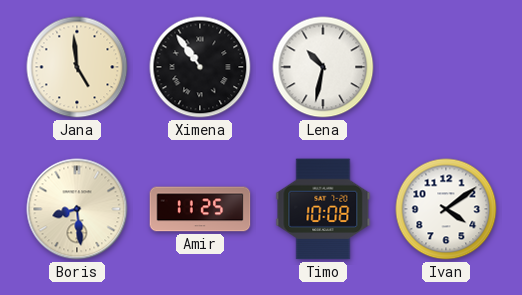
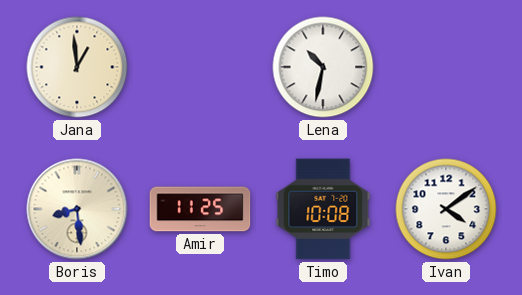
Jana: 4:59 -> 12:59 (77, 67)
Ximena: 10:54 -> none (200, 67)
